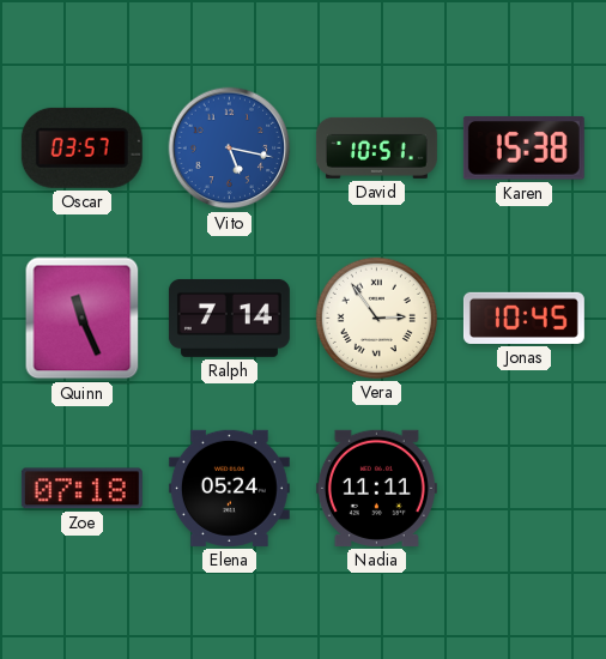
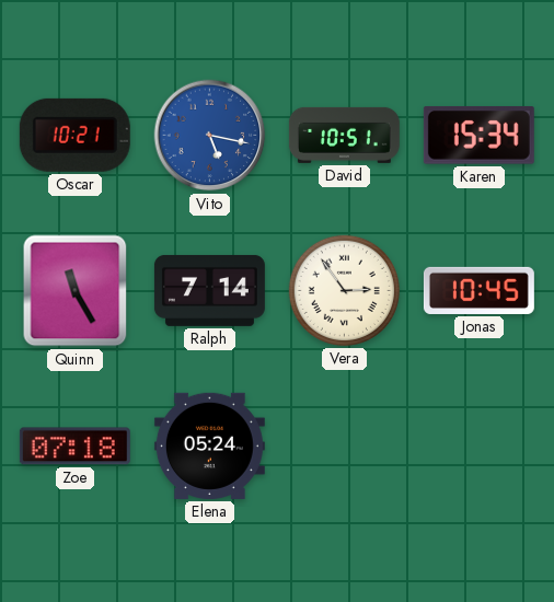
Oscar: 03:57 -> 10:21 (74, 135)
Karen: 15:38 -> 15:34 (478, 136)
Quinn: 11:26 -> 11:25 (76, 291)
Nadia: 11:11 -> none (376, 488)
